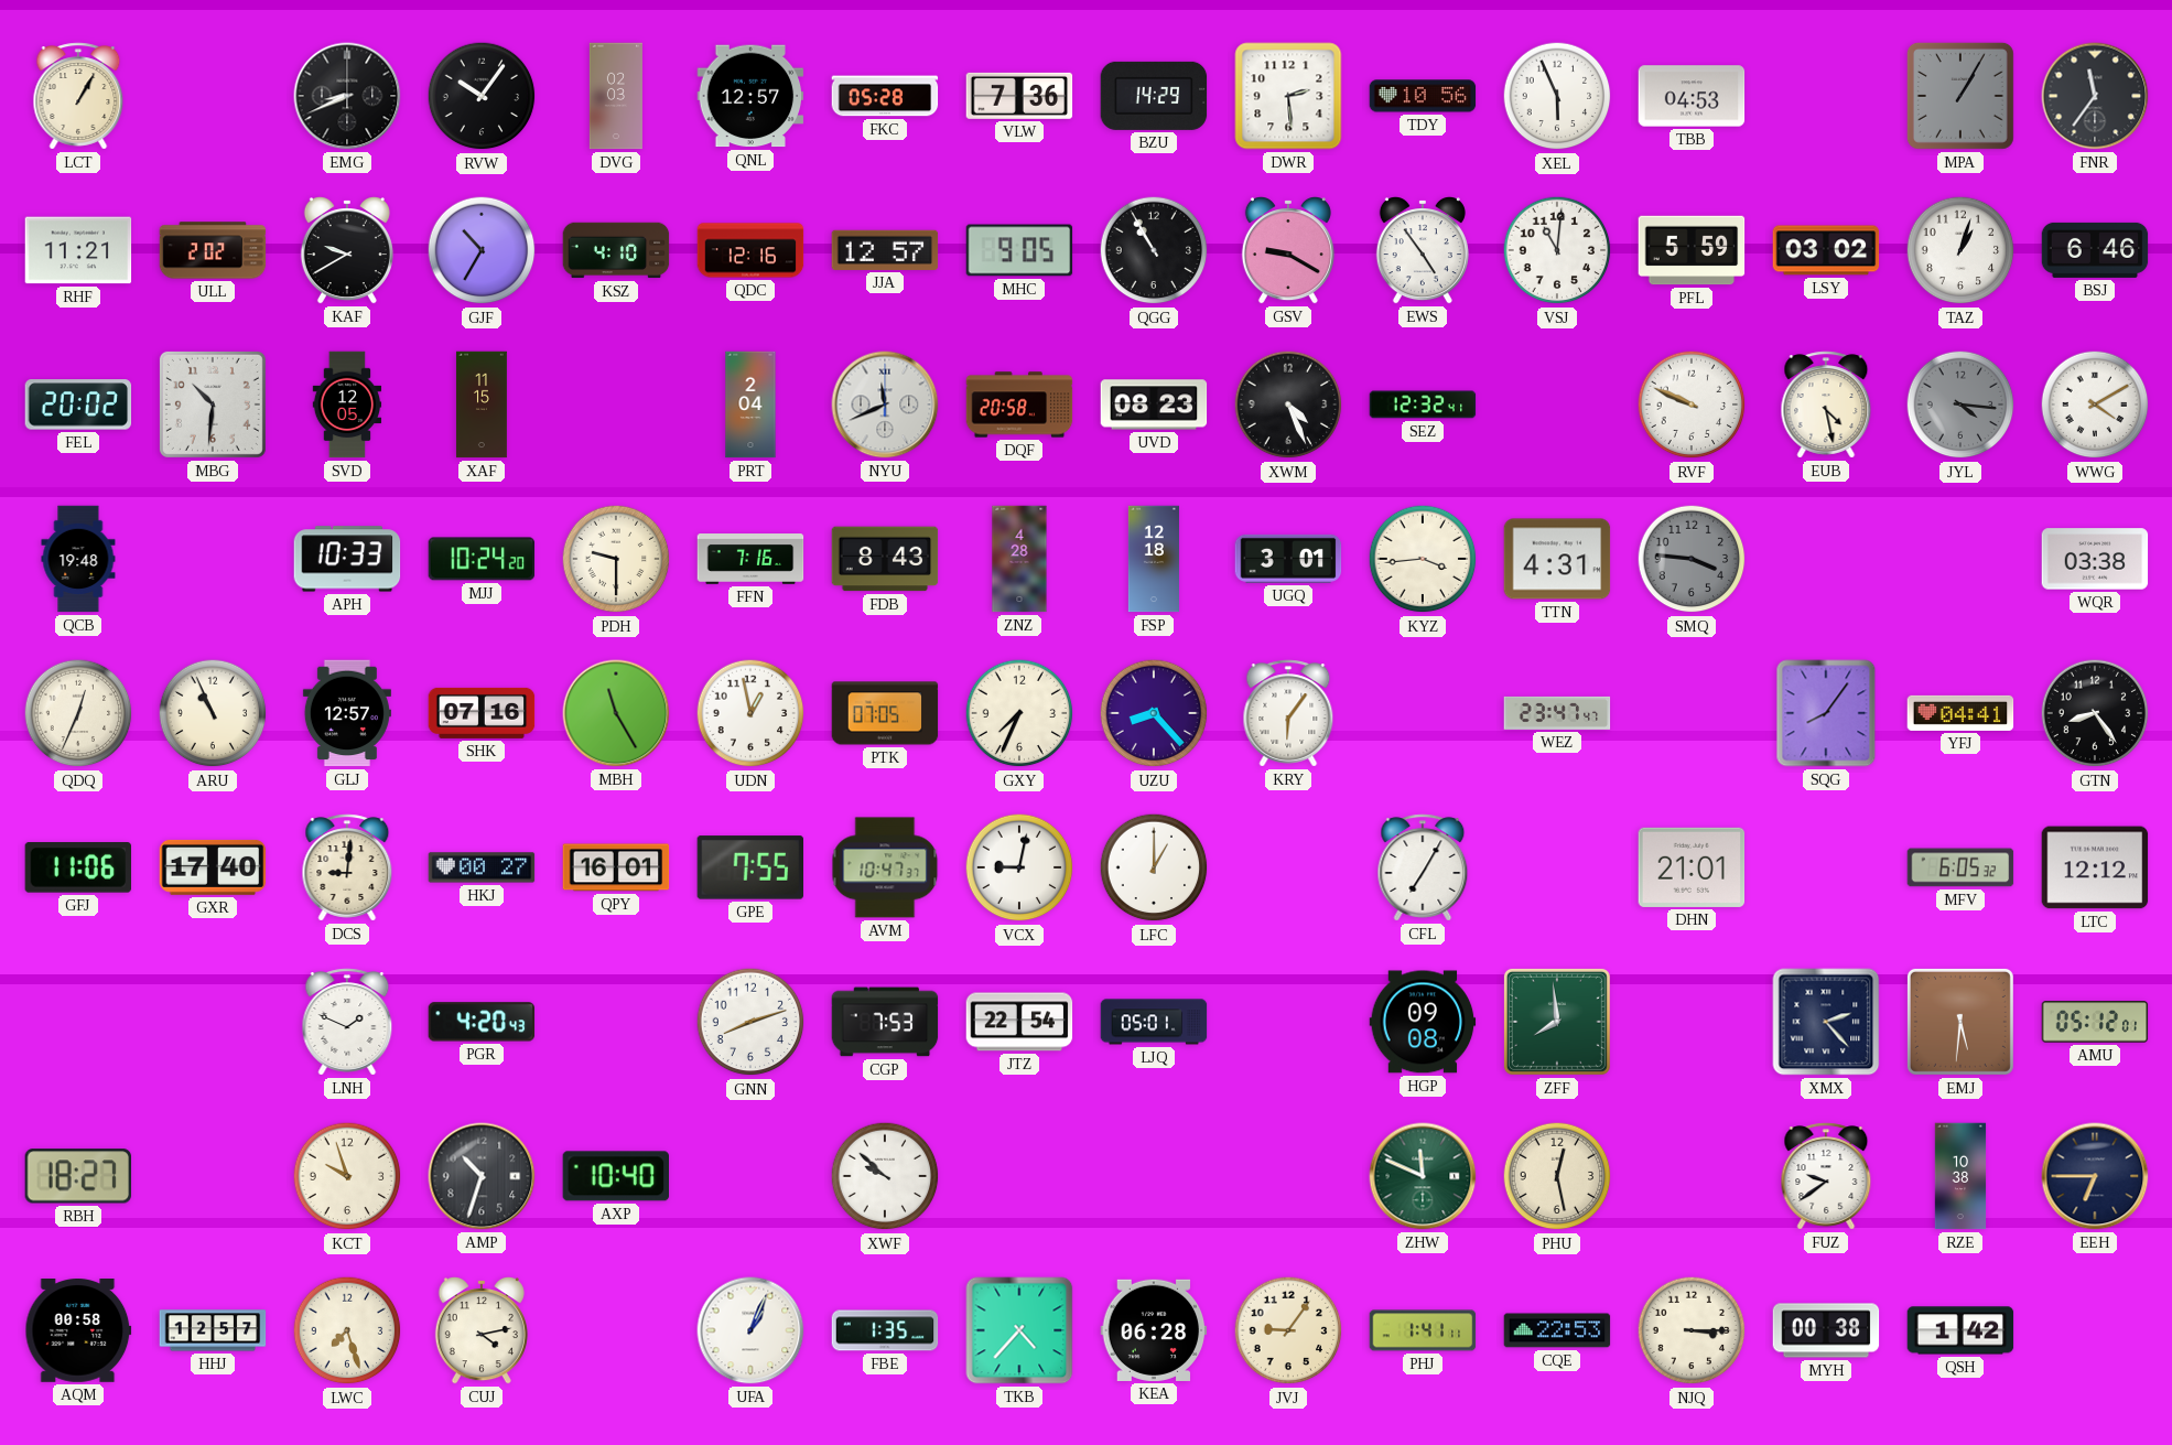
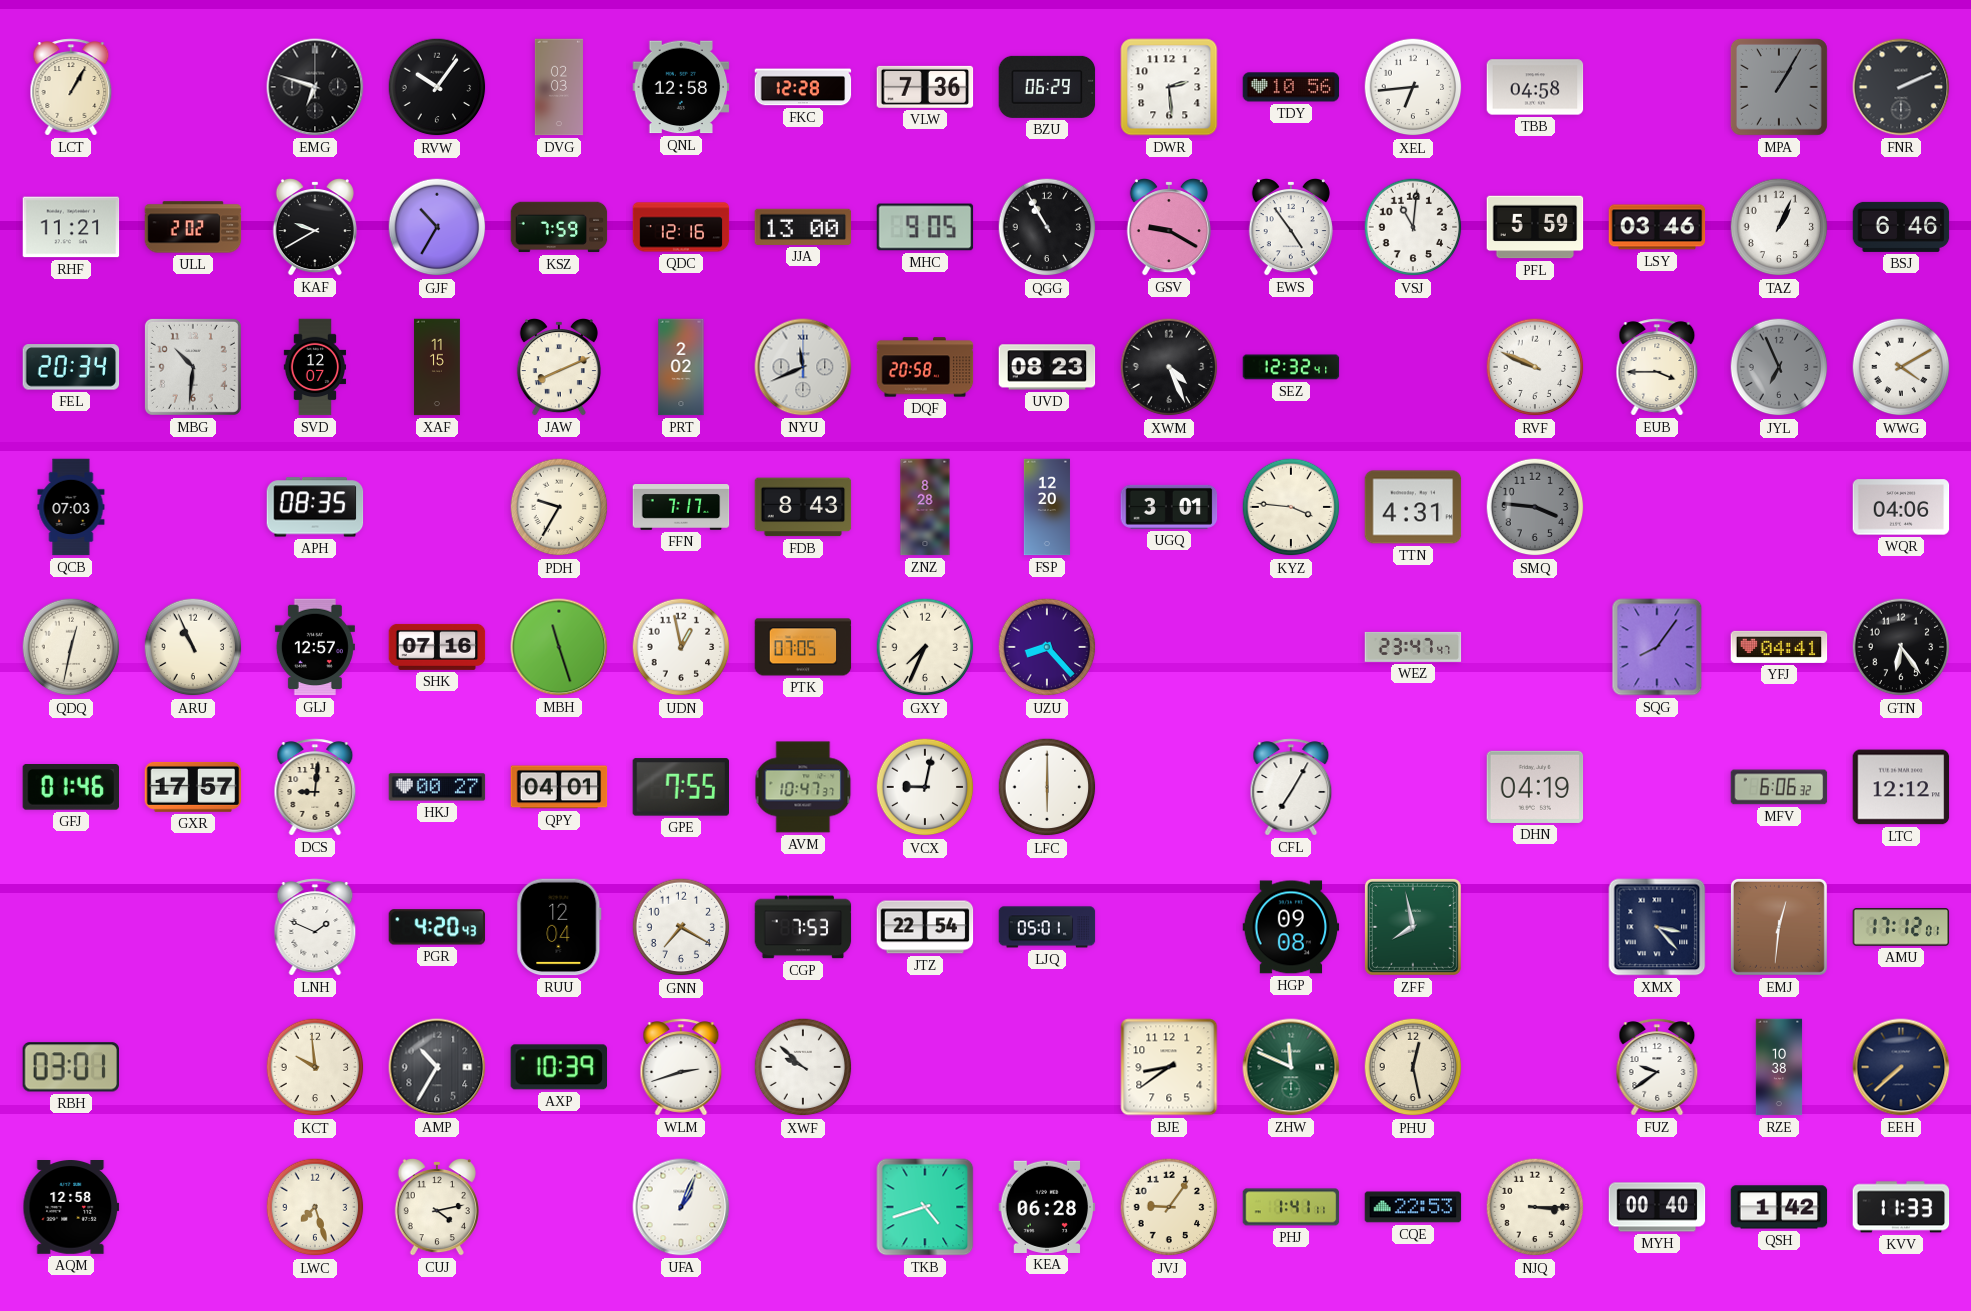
EMG: 8:41 -> 6:48 (315, 87)
QNL: 12:57 -> 12:58 (681, 87)
FKC: 05:28 -> 12:28 (803, 87)
BZU: 14:29 -> 06:29 (1047, 87)
XEL: 5:56 -> 6:44 (1413, 87)
TBB: 04:53 -> 04:58 (1535, 87)
FNR: 11:36 -> 2:11 (1901, 87)
KSZ: 4:10 -> 7:59 (559, 227)
JJA: 12:57 -> 13:00 (803, 227)
LSY: 03:02 -> 03:46 (1657, 227)
TAZ: 1:03 -> 1:04 (1779, 227)
FEL: 20:02 -> 20:34 (71, 367)
SVD: 12:05 -> 12:07 (315, 367)
JAW: none -> 8:11 (559, 368)
PRT: 2:04 -> 2:02 (681, 367)
EUB: 4:28 -> 3:45 (1657, 367)
JYL: 4:16 -> 6:56 (1779, 367)
QCB: 19:48 -> 07:03 (71, 507)
APH: 10:33 -> 08:35 (315, 507)
MJJ: 10:24 -> none (482, 559)
PDH: 9:30 -> 9:35 (559, 507)
FFN: 7:16 -> 7:17 (681, 508)
ZNZ: 4:28 -> 8:28 (925, 507)
FSP: 12:18 -> 12:20 (1047, 507)
KYZ: 3:44 -> 3:46 (1291, 507)
WQR: 03:38 -> 04:06 (1901, 507)
QDQ: 12:34 -> 12:32 (71, 647)
MBH: 11:25 -> 11:27 (559, 647)
KRY: 6:06 -> none (1288, 713)
GTN: 8:24 -> 6:24 (1901, 647)
GFJ: 11:06 -> 01:46 (70, 787)
GXR: 17:40 -> 17:57 (193, 787)
QPY: 16:01 -> 04:01 (559, 787)
LFC: 1:00 -> 6:00 (1047, 787)
DHN: 21:01 -> 04:19 (1535, 787)
MFV: 6:05 -> 6:06 (1779, 787)
RUU: none -> 12:04 (559, 927)
GNN: 8:12 -> 7:20 (681, 927)
ZFF: 7:59 -> 7:58 (1413, 927)
XMX: 2:23 -> 3:23 (1657, 927)
EMJ: 5:31 -> 12:31 (1779, 927)
AMU: 05:12 -> 17:12 (1901, 927)
RBH: 18:27 -> 03:01 (70, 1067)
KCT: 9:57 -> 9:59 (315, 1067)
AMP: 10:33 -> 10:35 (437, 1067)
AXP: 10:40 -> 10:39 (558, 1067)
WLM: none -> 2:42 (681, 1067)
BJE: none -> 8:39 (1169, 1067)
EEH: 6:45 -> 7:38 (1901, 1067)
AQM: 00:58 -> 12:58 (71, 1208)
HHJ: 12:57 -> none (213, 1330)
FBE: 1:35 -> none (885, 1330)
TKB: 4:37 -> 4:42 (925, 1207)
MYH: 00:38 -> 00:40 (1657, 1207)
KVV: none -> 11:33 (1901, 1207)
